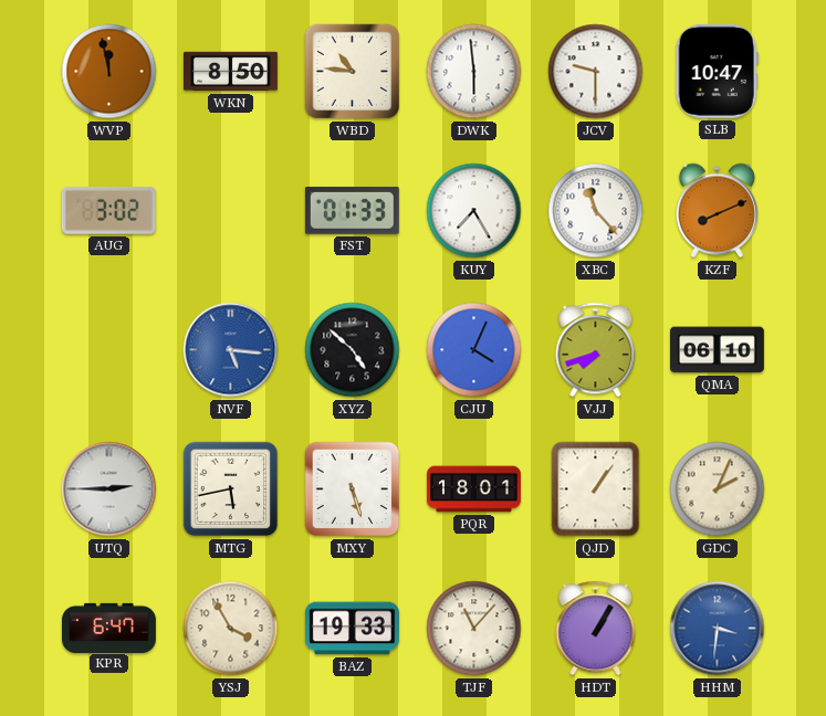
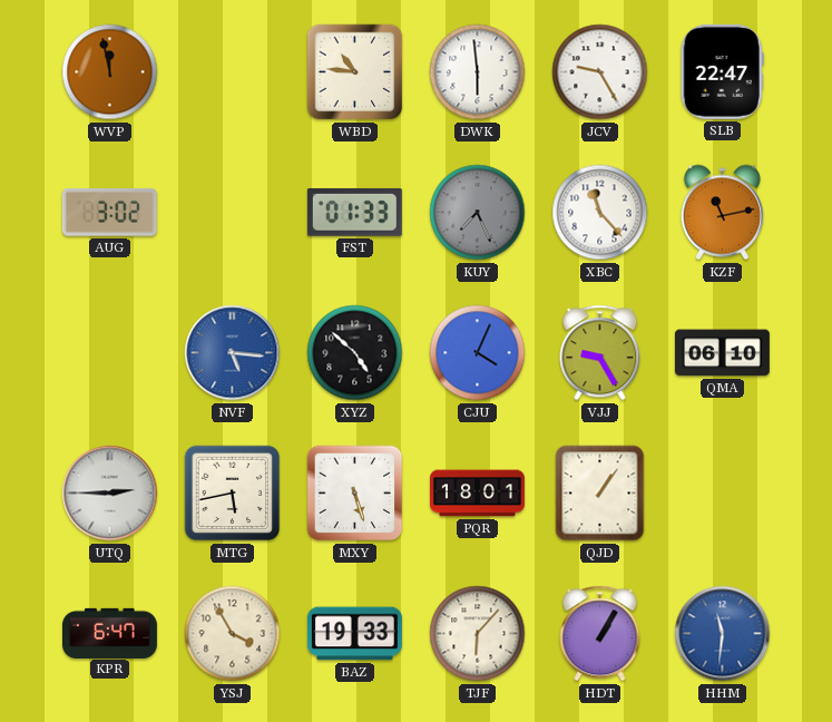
WKN: 8:50 -> none (230, 72)
JCV: 9:30 -> 9:25 (600, 72)
SLB: 10:47 -> 22:47 (722, 71)
KUY: 7:25 -> 7:26 (478, 213)
KUY dial: white -> grey (478, 213)
KZF: 8:11 -> 11:13 (722, 213)
VJJ: 7:42 -> 9:25 (600, 353)
GDC: 2:04 -> none (718, 489)
TJF: 11:07 -> 6:07 (478, 634)
HHM: 3:31 -> 11:31 (723, 634)
